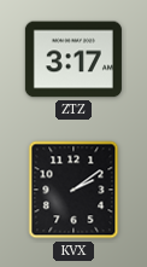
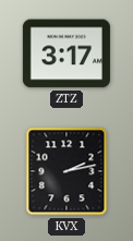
KVX: 2:09 -> 2:13 (66, 171)
